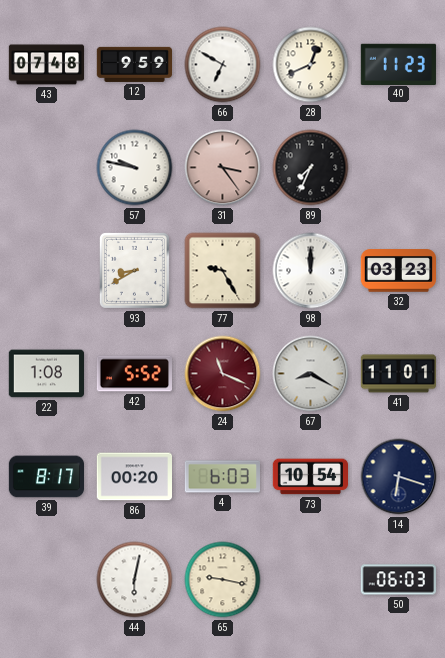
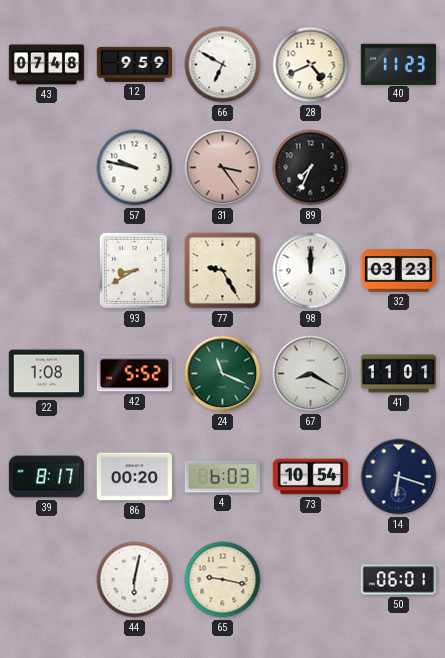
28: 12:41 -> 4:41 (311, 65)
24 dial: burgundy -> green (223, 374)
50: 06:03 -> 06:01 (398, 580)
